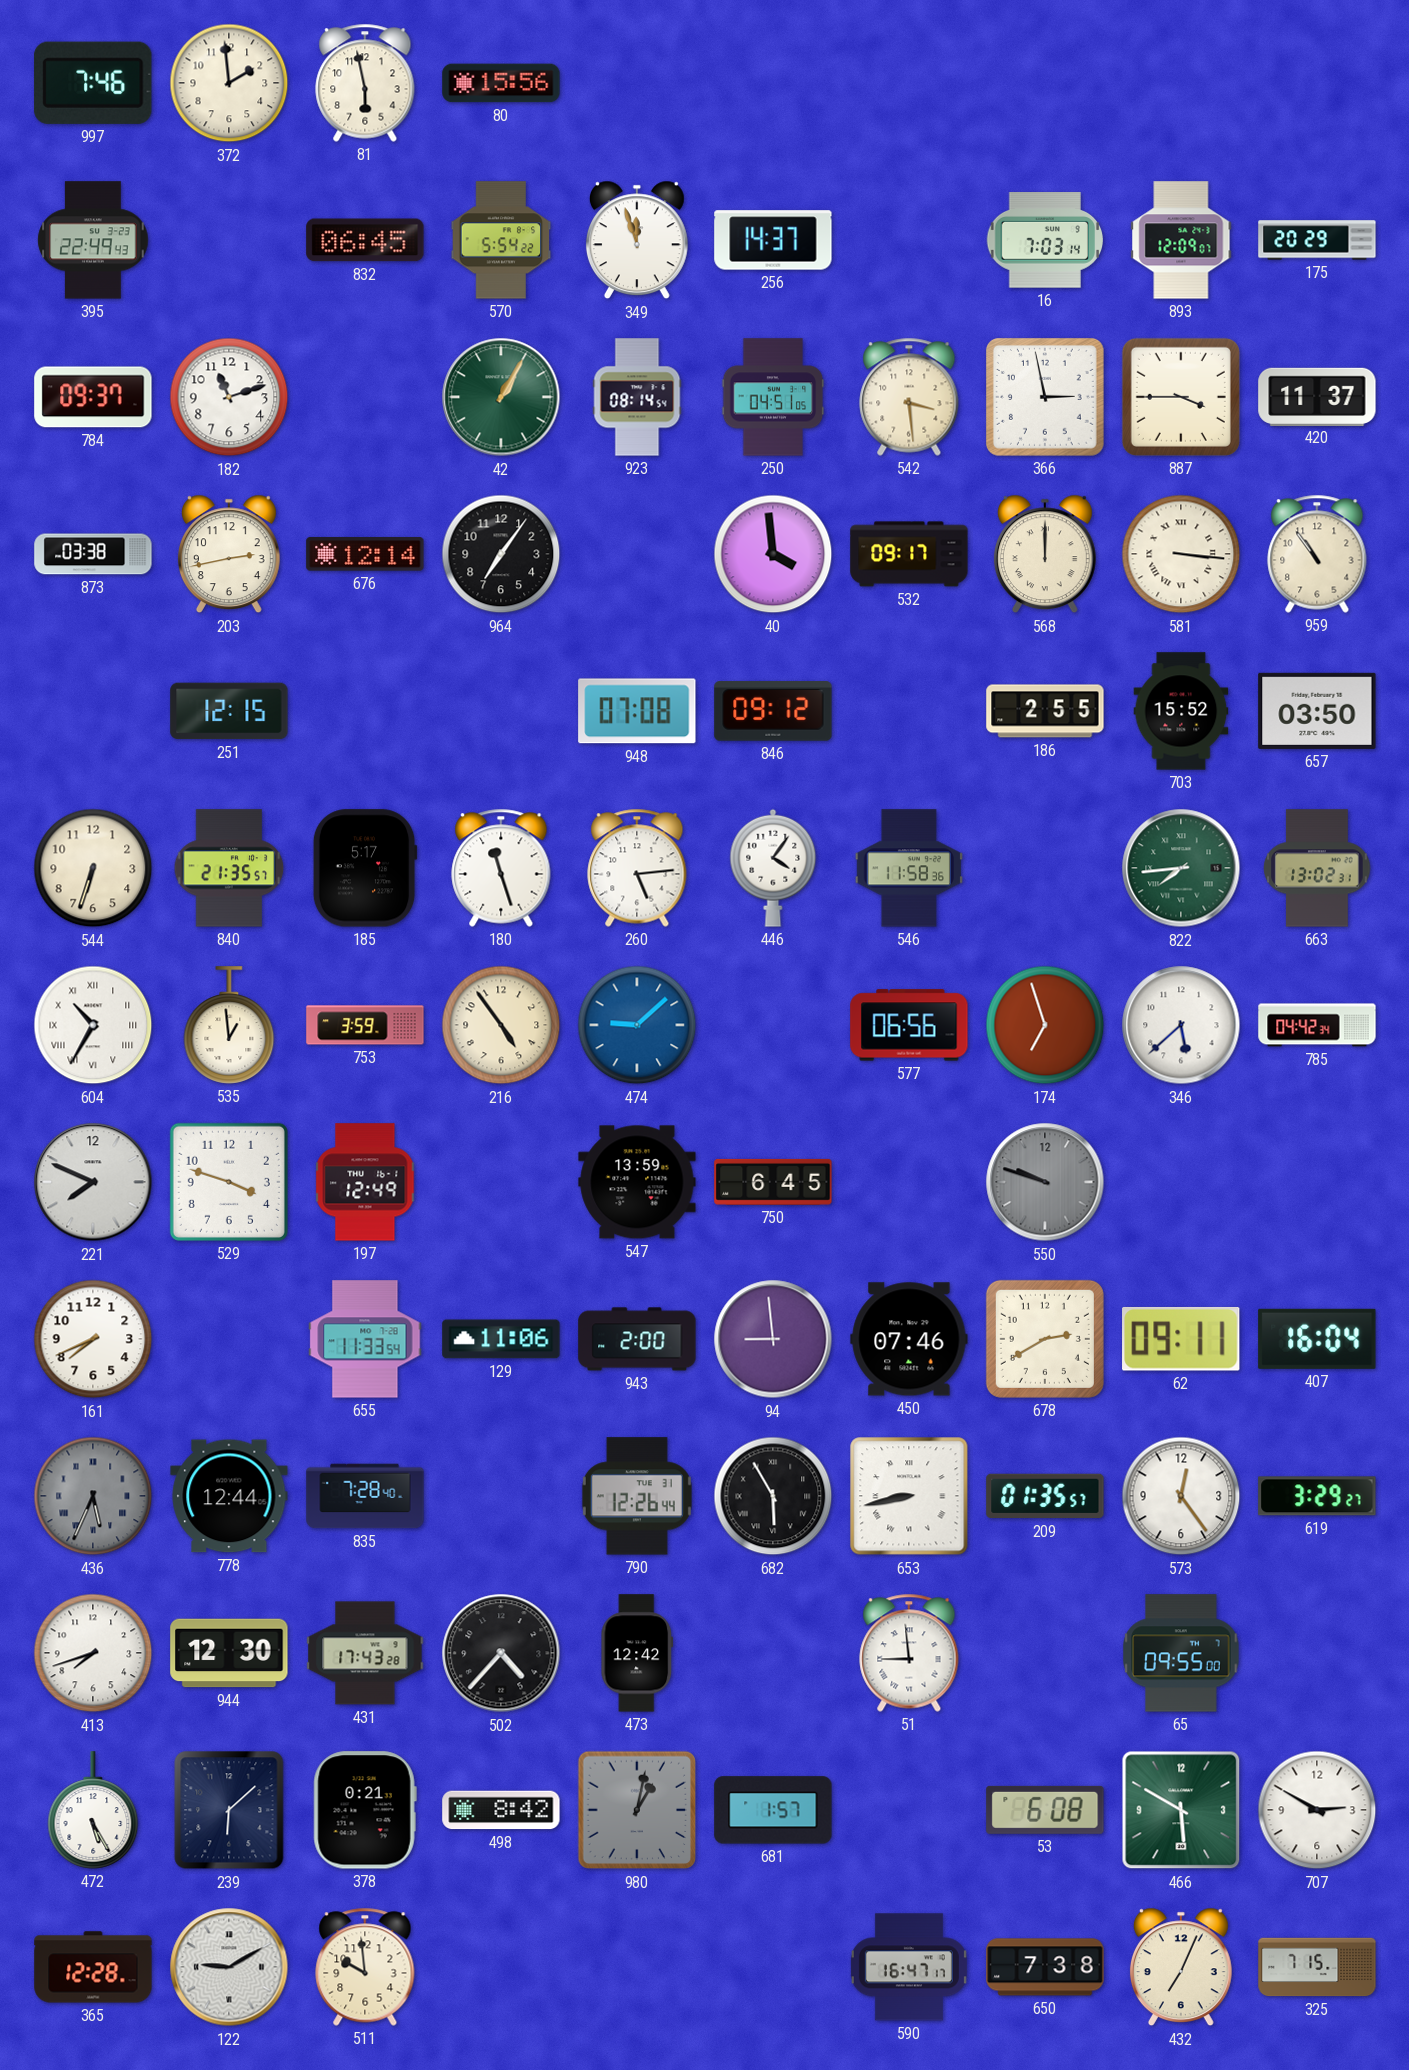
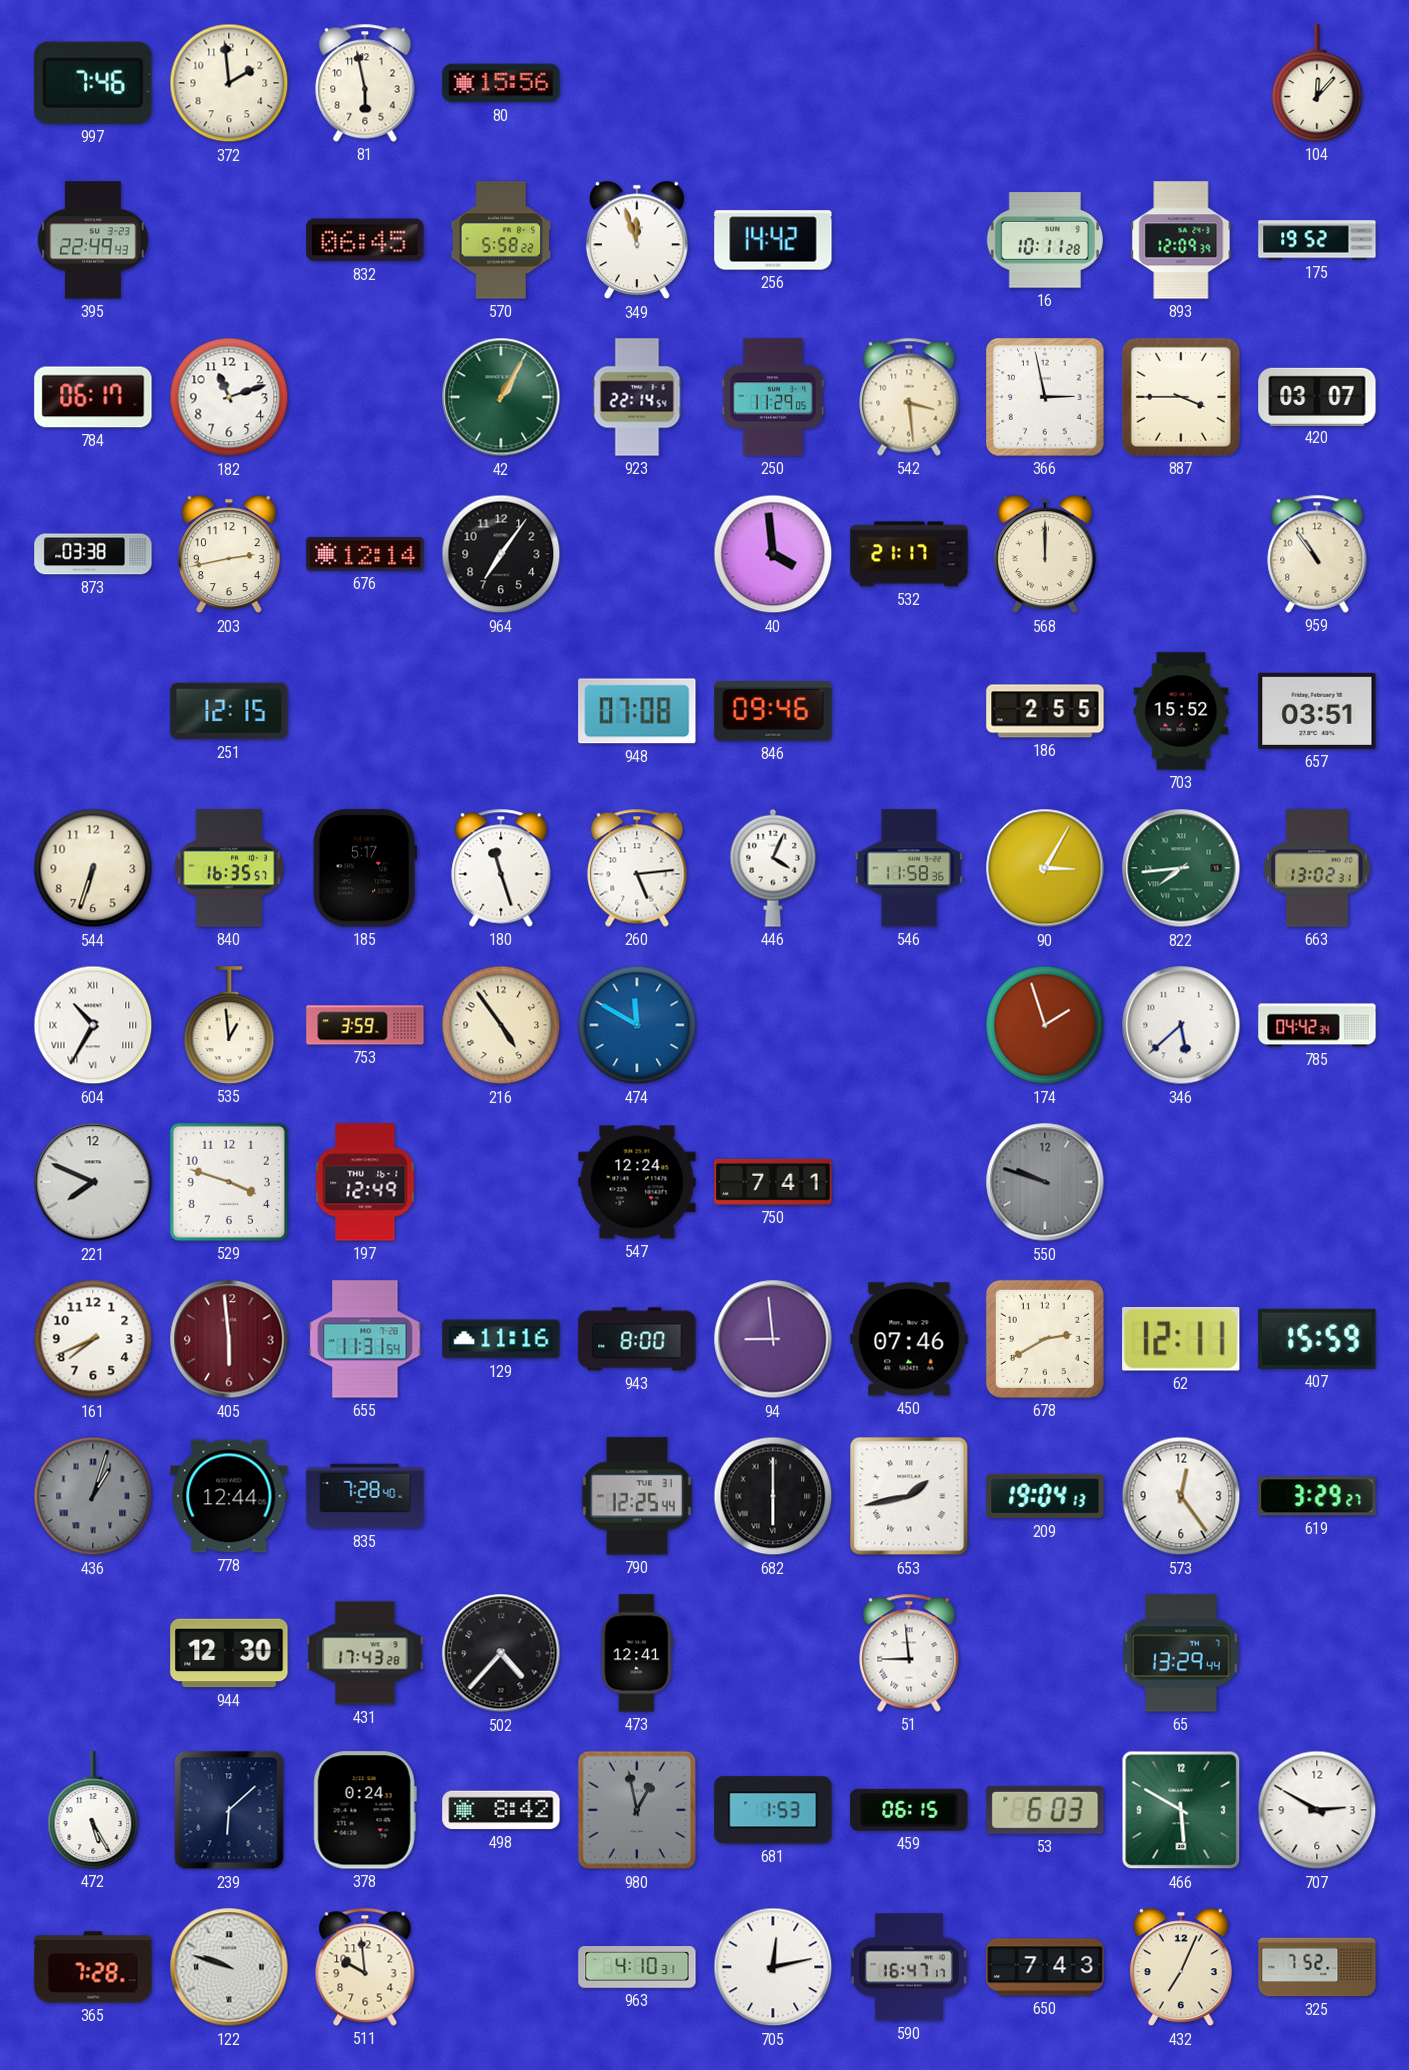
104: none -> 12:07 (1317, 83)
570: 5:54 -> 5:58 (501, 240)
256: 14:37 -> 14:42 (773, 240)
16: 7:03 -> 10:11 (1044, 240)
893: 12:09:07 -> 12:09:39 (1181, 240)
175: 20:29 -> 19:52 (1317, 240)
784: 09:37 -> 06:17 (93, 397)
923: 08:14 -> 22:14 (637, 397)
250: 04:51 -> 11:29 (773, 397)
420: 11:37 -> 03:07 (1317, 396)
532: 09:17 -> 21:17 (909, 554)
581: 3:16 -> none (1181, 554)
846: 09:12 -> 09:46 (773, 711)
657: 03:50 -> 03:51 (1317, 711)
840: 21:35 -> 16:35 (229, 868)
446: 4:06 -> 4:04 (773, 868)
90: none -> 3:05 (1045, 868)
474: 9:08 -> 11:50 (637, 1025)
577: 06:56 -> none (909, 1025)
174: 6:57 -> 1:57 (1045, 1025)
547: 13:59 -> 12:24 (637, 1182)
750: 6:45 -> 7:41 (773, 1182)
405: none -> 5:59 (229, 1339)
655: 11:33 -> 11:31 (365, 1339)
129: 11:06 -> 11:16 (501, 1339)
943: 2:00 -> 8:00 (637, 1339)
62: 09:11 -> 12:11 (1181, 1339)
407: 16:04 -> 15:59 (1317, 1339)
436: 5:34 -> 1:03 (93, 1496)
790: 12:26 -> 12:25 (637, 1496)
682: 5:55 -> 6:00 (773, 1496)
653: 8:43 -> 1:43 (909, 1496)
209: 01:35 -> 19:04 (1045, 1496)
413: 7:42 -> none (93, 1653)
473: 12:42 -> 12:41 (637, 1653)
65: 09:55 -> 13:29 (1181, 1653)
378: 0:21 -> 0:24 (365, 1810)
980: 1:02 -> 12:58 (637, 1810)
681: 1:57 -> 1:53 (773, 1810)
459: none -> 06:15 (909, 1810)
53: 6:08 -> 6:03 (1045, 1810)
365: 12:28 -> 7:28 (93, 1967)
122: 9:10 -> 9:48 (229, 1967)
963: none -> 4:10 (637, 1967)
705: none -> 12:13 (773, 1967)
650: 7:38 -> 7:43 (1045, 1967)
325: 7:15 -> 7:52 (1317, 1967)
